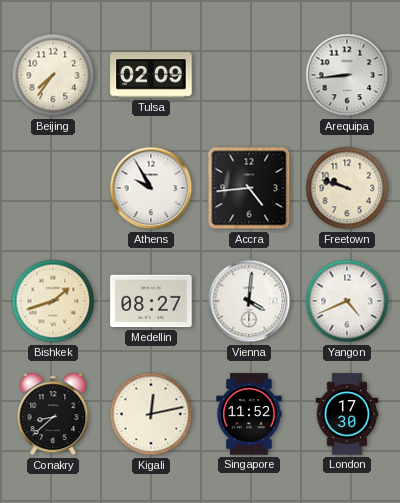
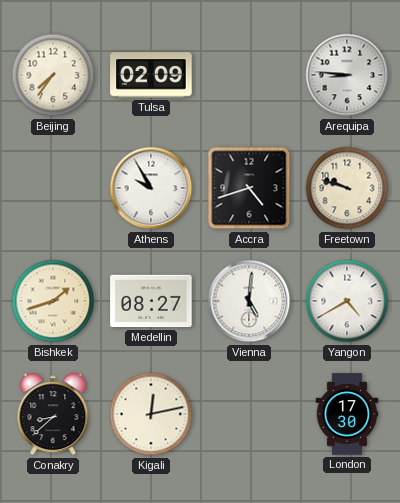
Arequipa: 8:44 -> 8:46 (347, 75)
Accra: 4:44 -> 4:42 (249, 188)
Vienna: 4:01 -> 5:01 (249, 301)
Yangon: 4:41 -> 4:40 (347, 301)
Singapore: 11:52 -> none (249, 414)
